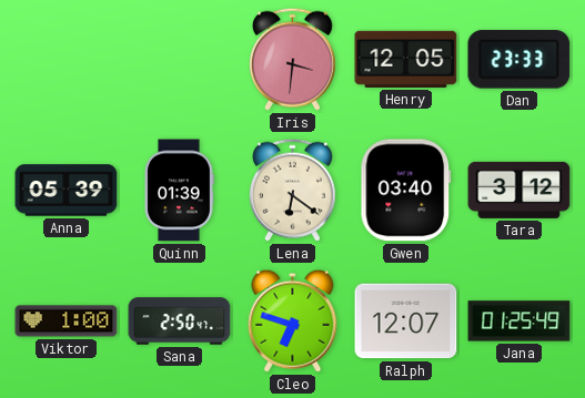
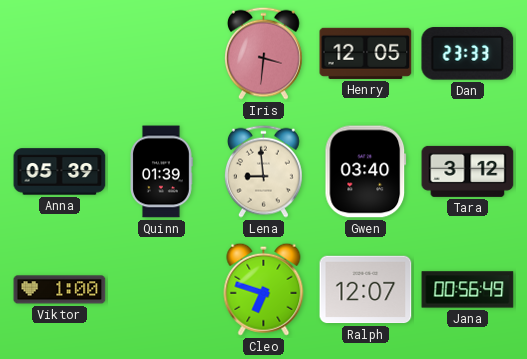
Lena: 6:21 -> 8:59 (263, 171)
Sana: 2:50 -> none (180, 322)
Jana: 01:25 -> 00:56 (468, 290)
